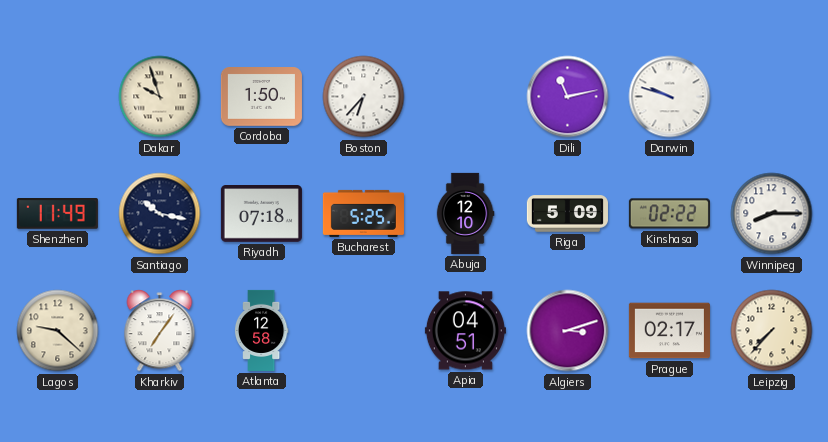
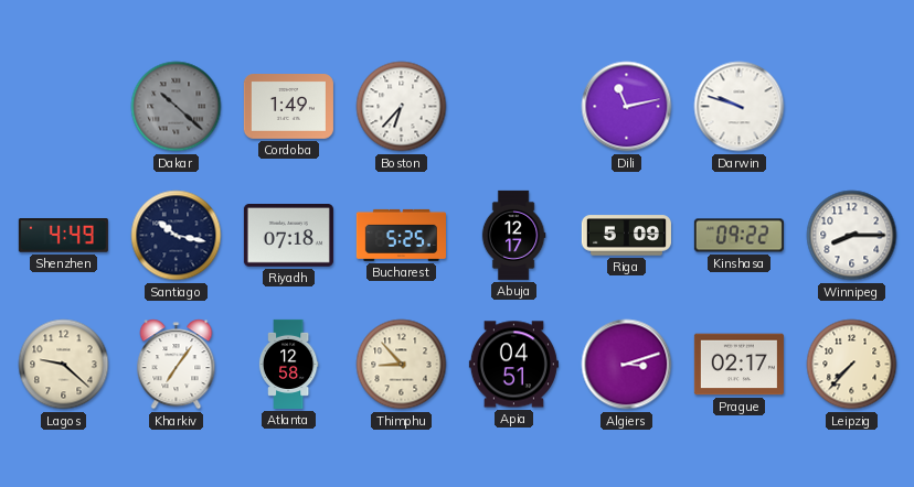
Dakar: 9:57 -> 10:22 (177, 107)
Dakar dial: cream -> grey (177, 107)
Cordoba: 1:50 -> 1:49 (288, 107)
Shenzhen: 11:49 -> 4:49 (63, 236)
Abuja: 12:10 -> 12:17 (513, 235)
Kinshasa: 02:22 -> 09:22 (738, 236)
Thimphu: none -> 8:53 (402, 365)
